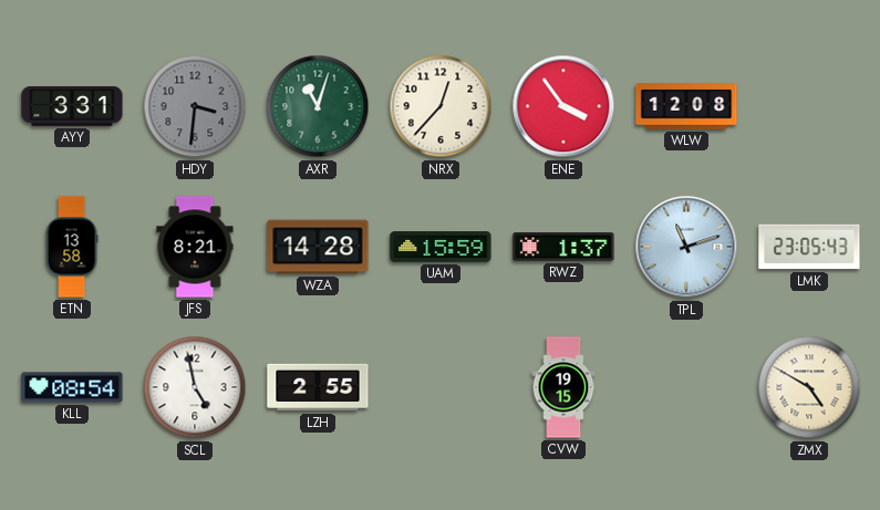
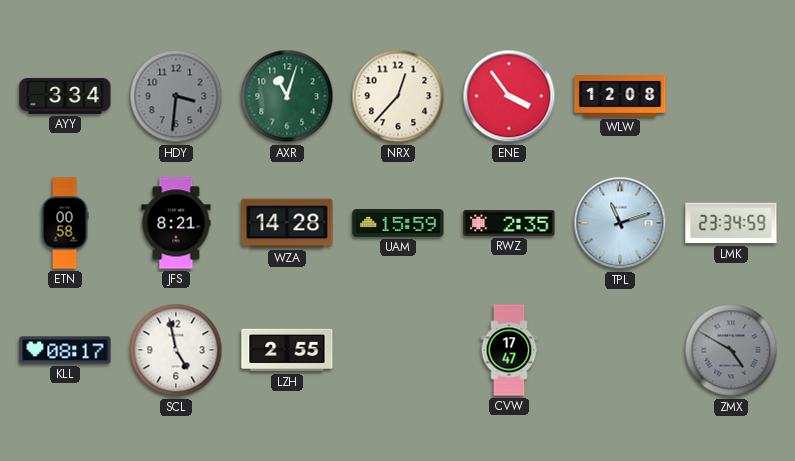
AYY: 3:31 -> 3:34 (65, 96)
ETN: 13:58 -> 00:58 (65, 223)
RWZ: 1:37 -> 2:35 (509, 224)
LMK: 23:05 -> 23:34 (731, 223)
KLL: 08:54 -> 08:17 (65, 350)
CVW: 19:15 -> 17:47 (509, 350)
ZMX dial: cream -> grey (731, 350)
